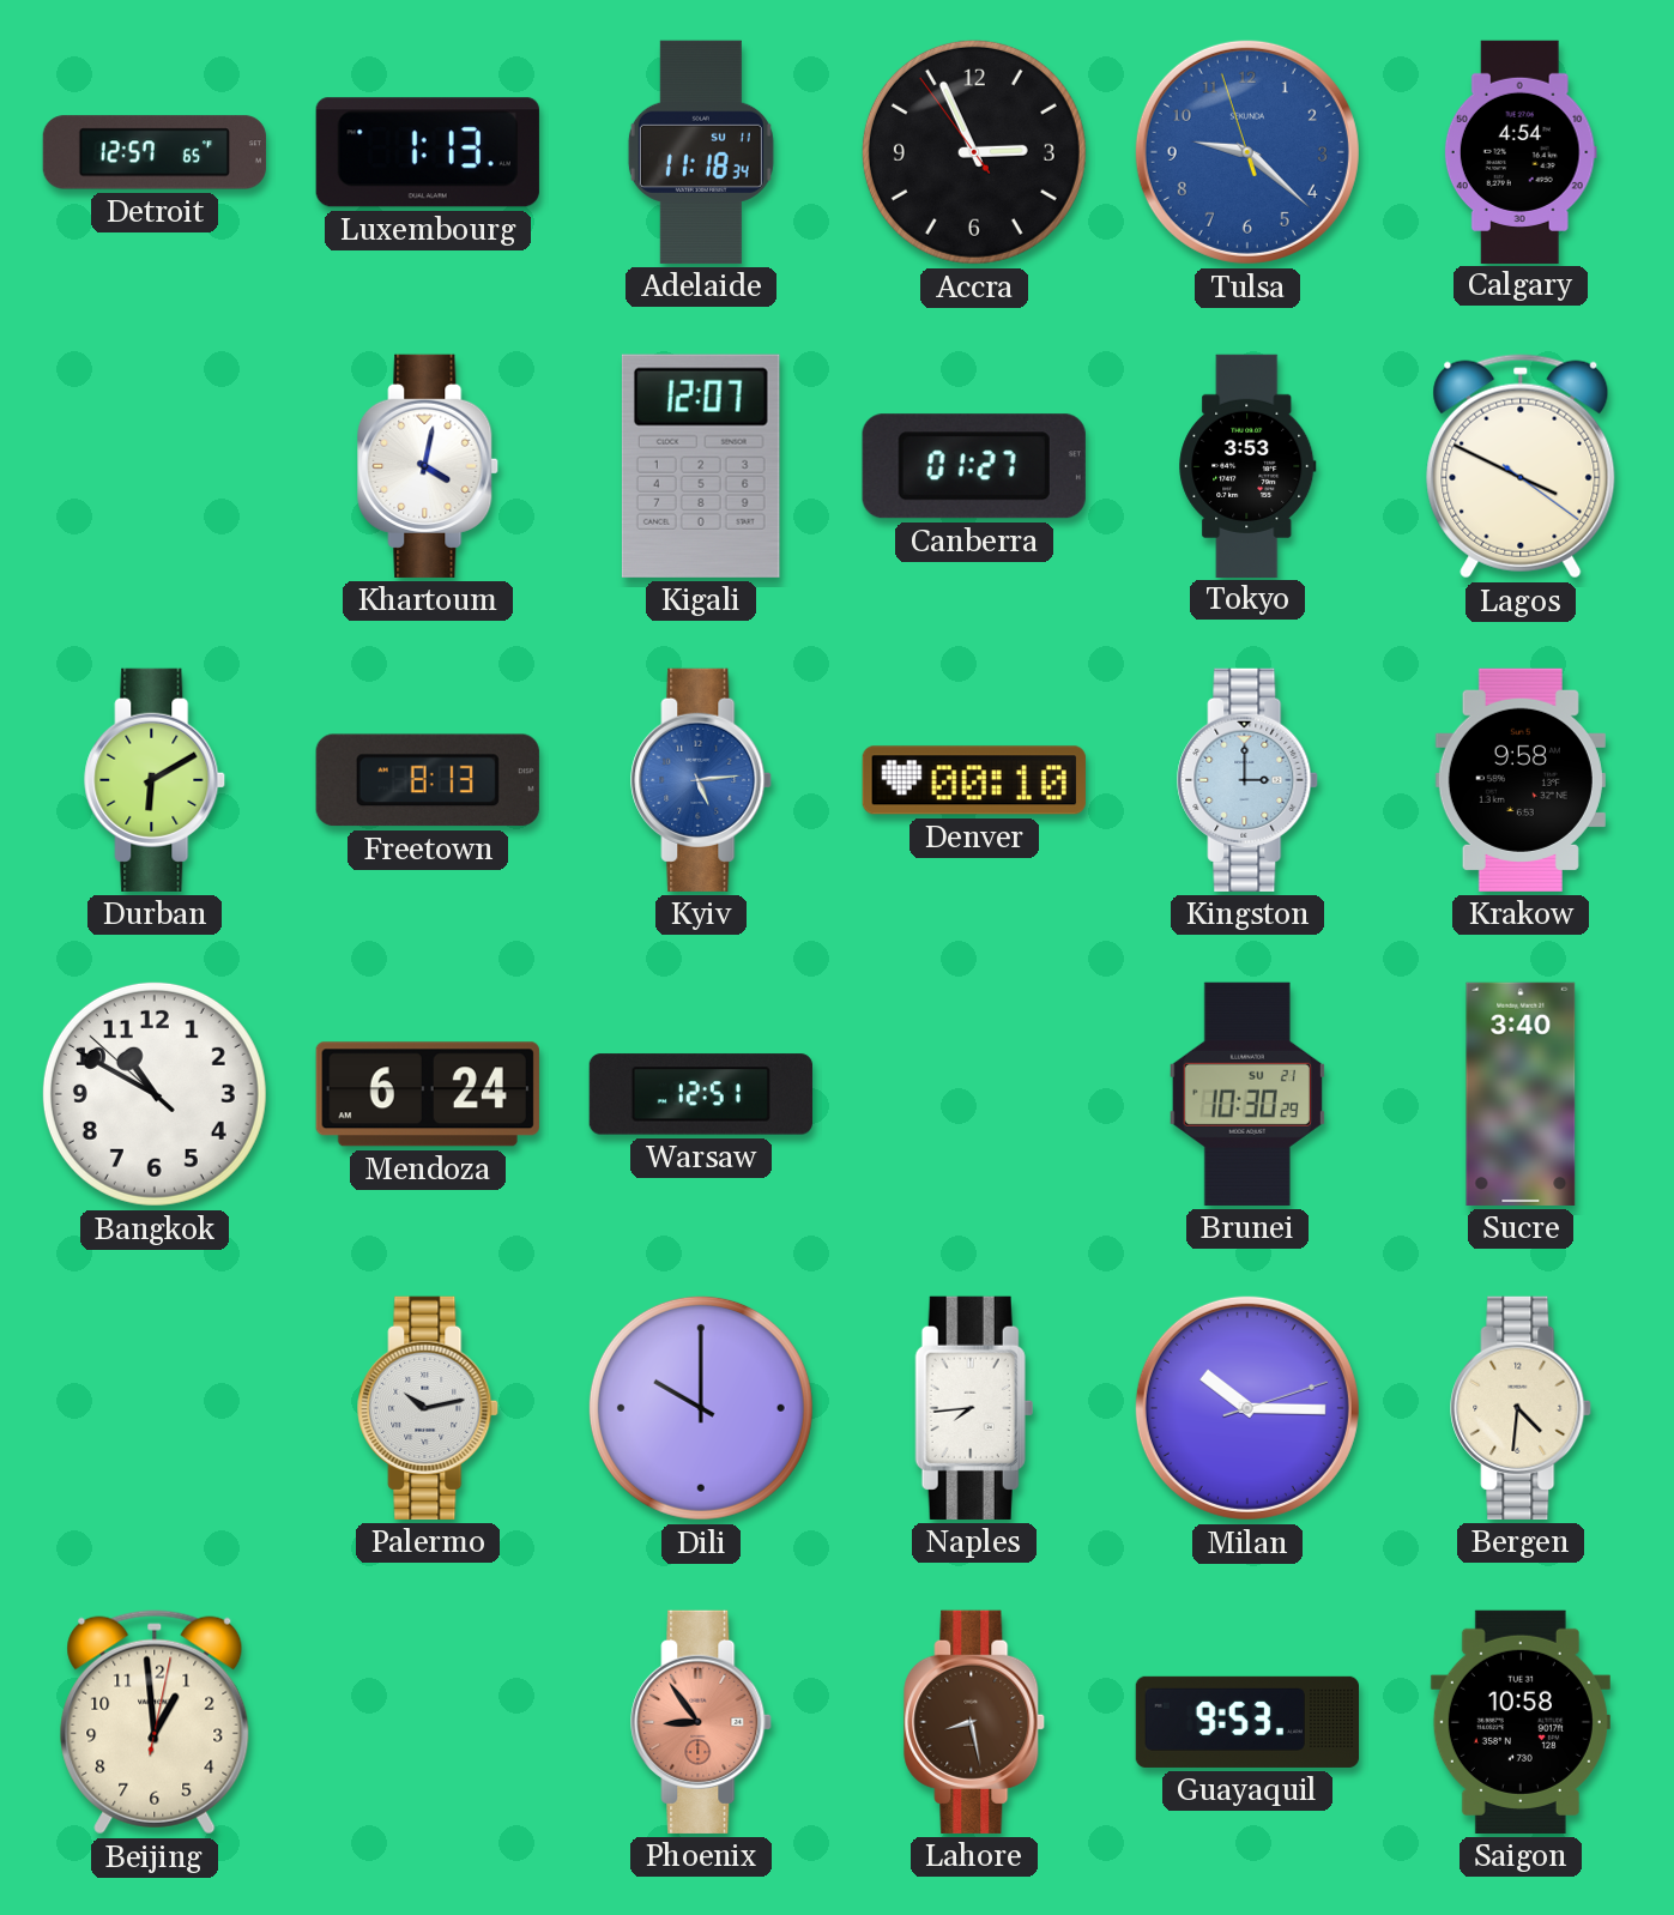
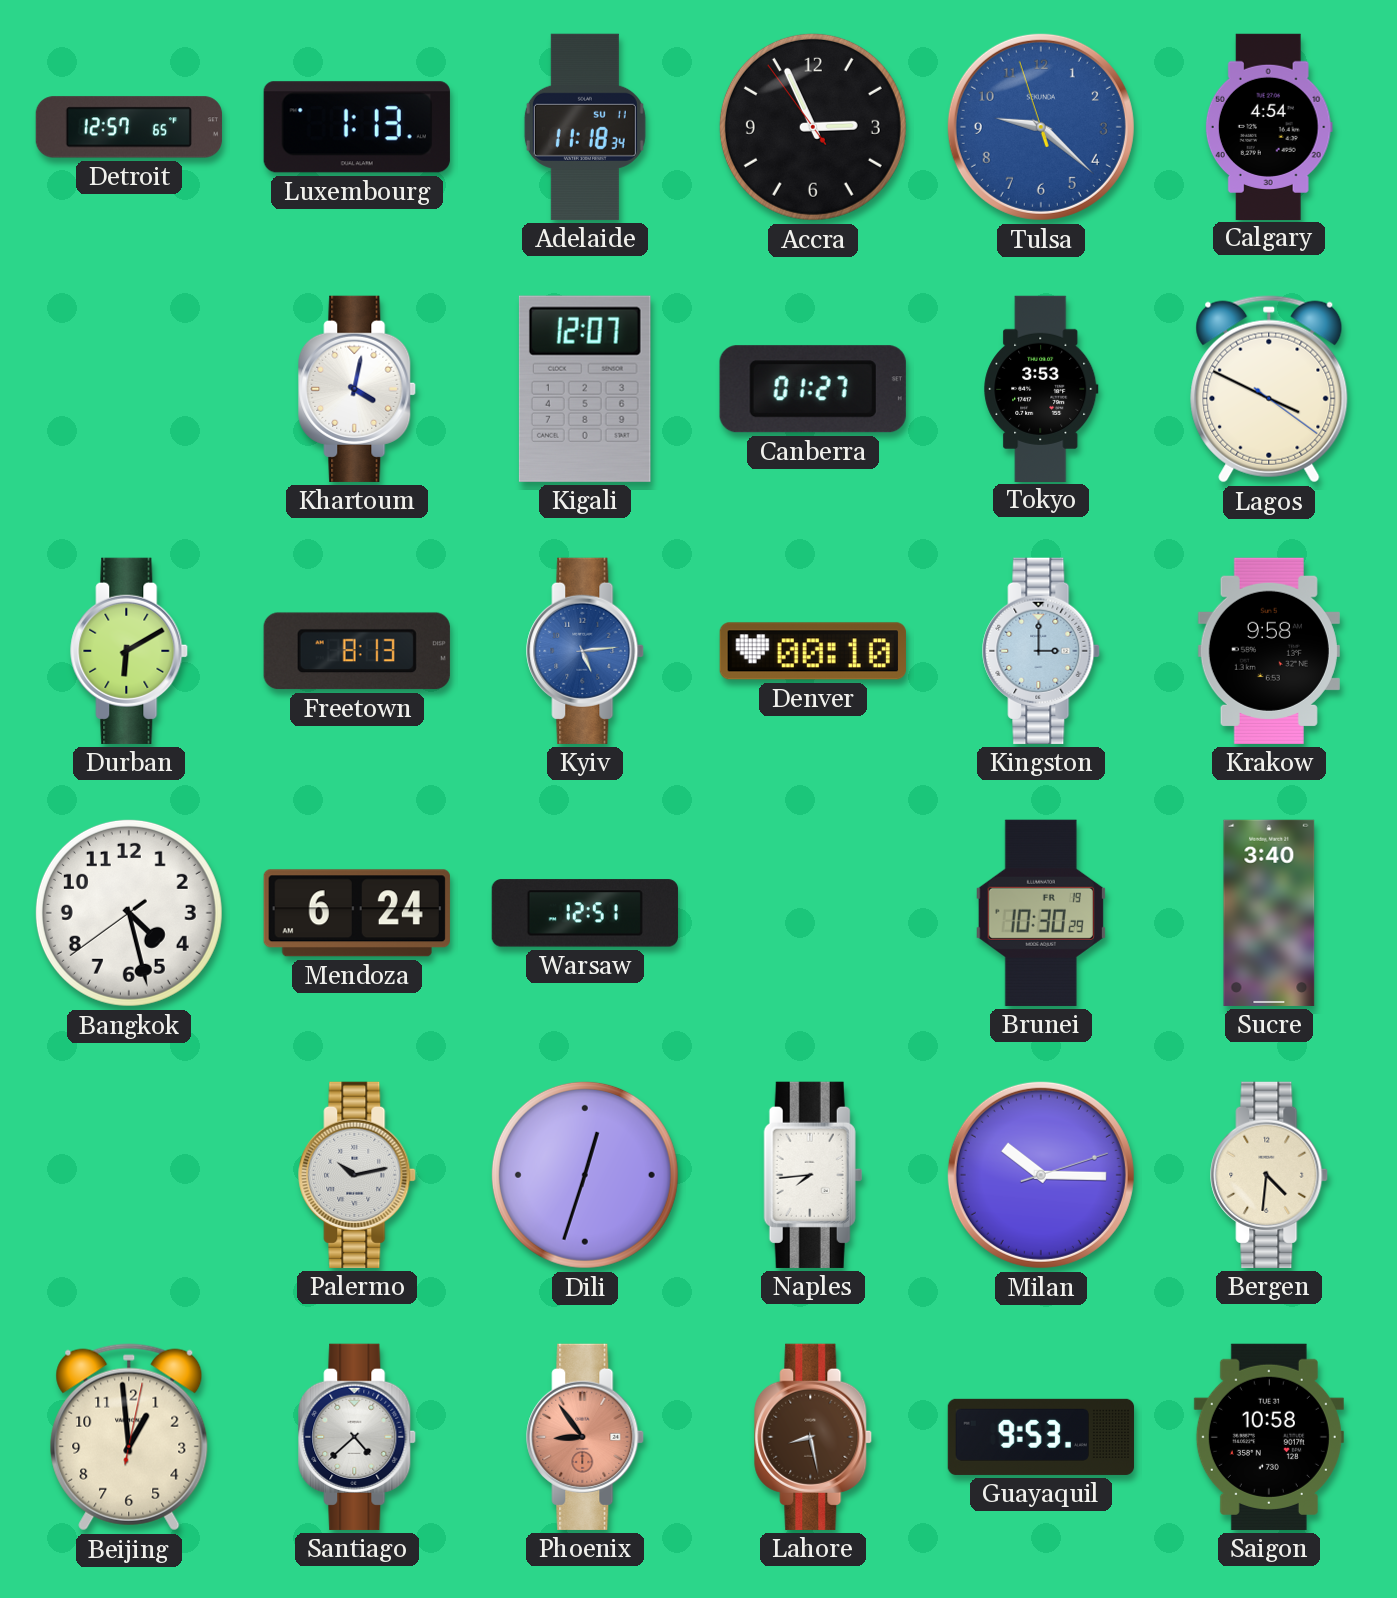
Bangkok: 10:49 -> 4:27 (129, 913)
Brunei date: SU 21 -> FR 19 (1041, 913)
Dili: 10:00 -> 12:33 (585, 1175)
Santiago: none -> 4:38 (358, 1437)
